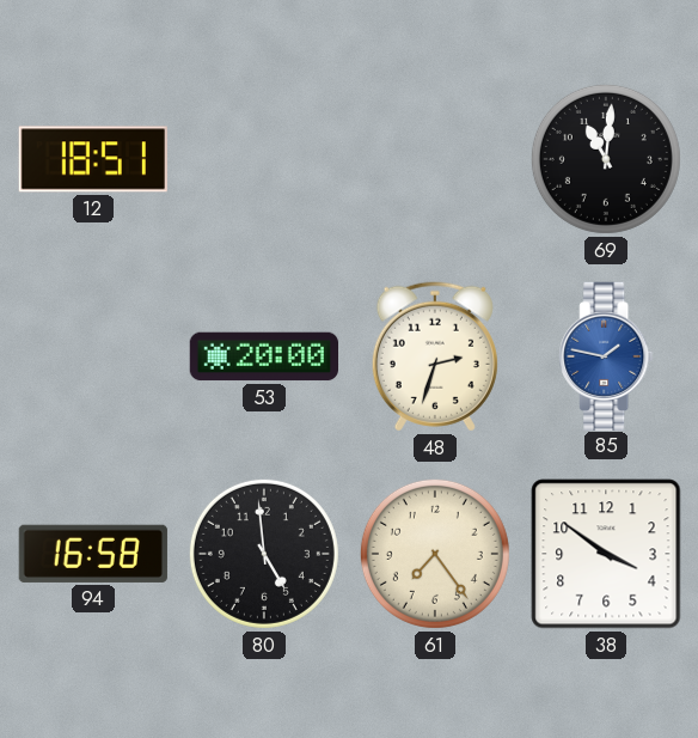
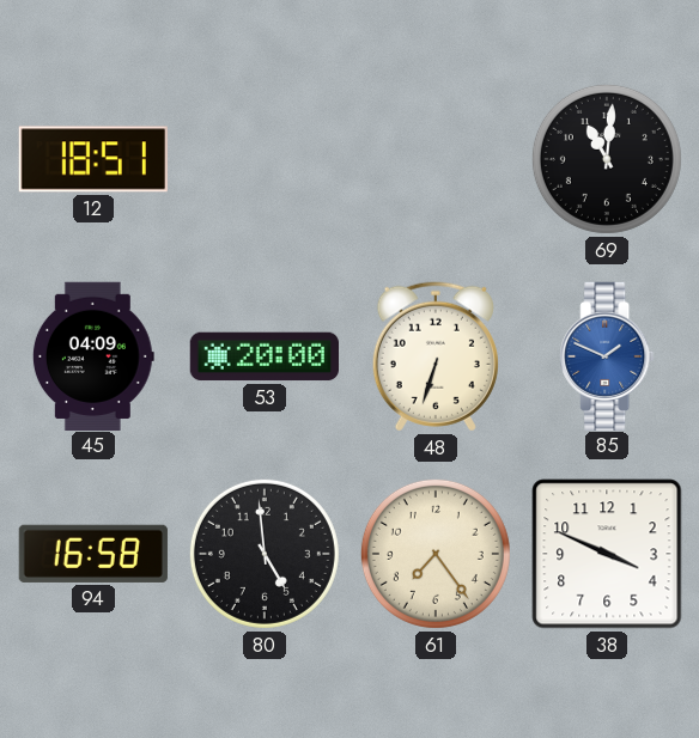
45: none -> 04:09 (93, 355)
48: 2:33 -> 6:33 (436, 356)
85: 1:47 -> 1:49 (607, 355)
38: 3:51 -> 3:49 (607, 554)
